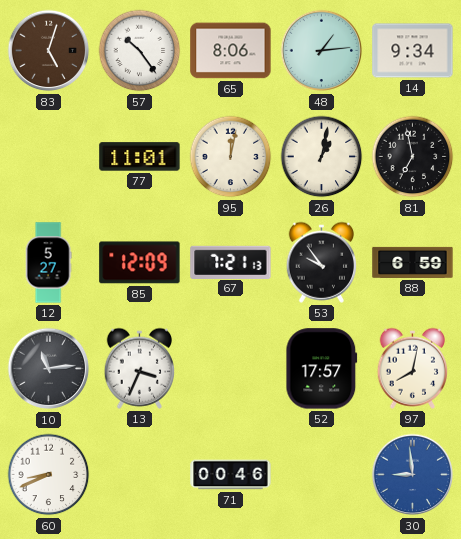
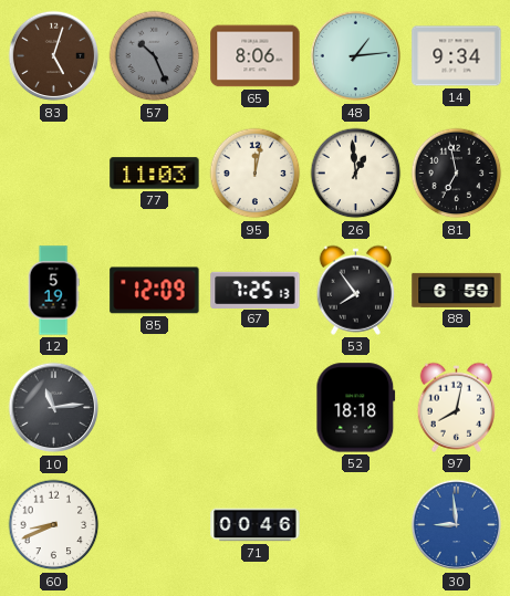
57: 10:24 -> 10:26 (155, 56)
57 dial: white -> grey (155, 56)
77: 11:01 -> 11:03 (155, 174)
26: 1:02 -> 12:59 (356, 174)
12: 5:27 -> 5:19 (53, 291)
67: 7:21 -> 7:25 (256, 290)
53: 9:54 -> 7:54 (356, 290)
13: 3:34 -> none (140, 368)
52: 17:57 -> 18:18 (356, 408)
